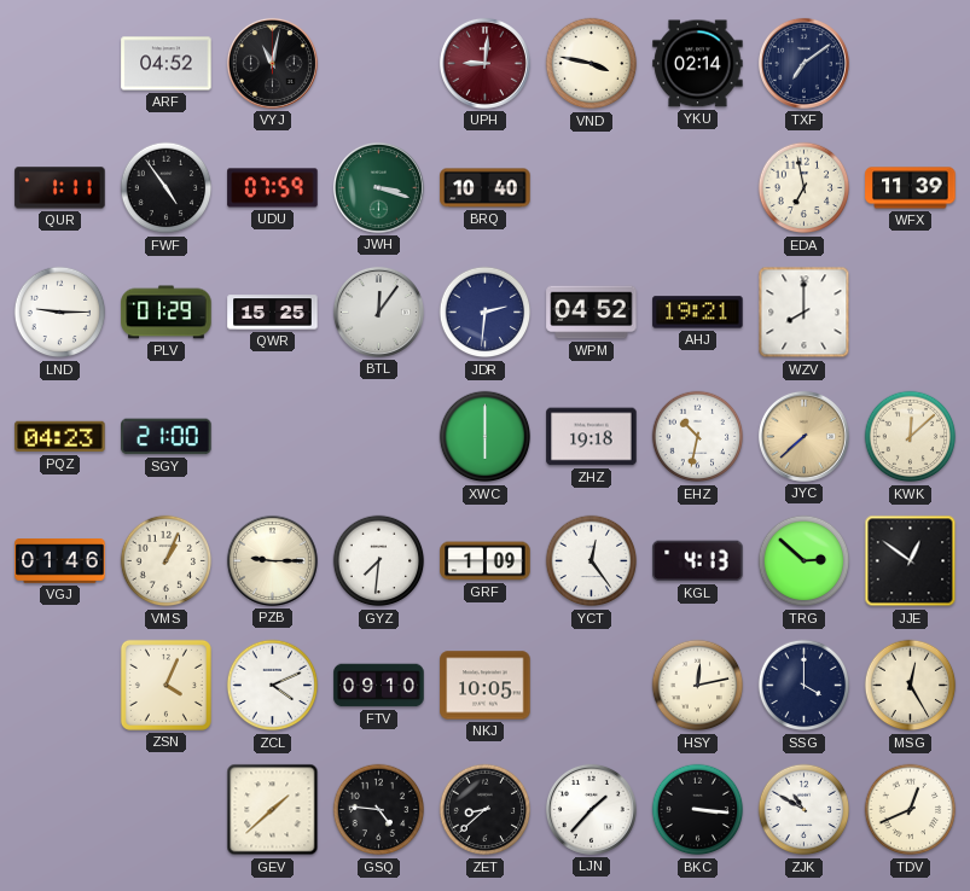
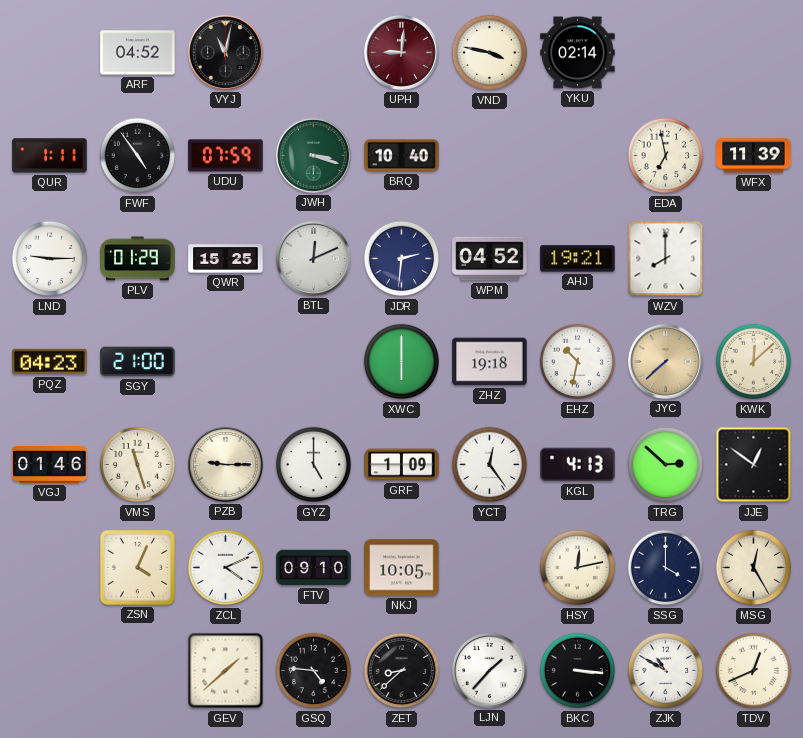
TXF: 7:09 -> none (803, 63)
BTL: 12:06 -> 12:11 (313, 258)
VMS: 1:04 -> 11:27 (138, 465)
GYZ: 7:31 -> 5:00 (314, 465)
